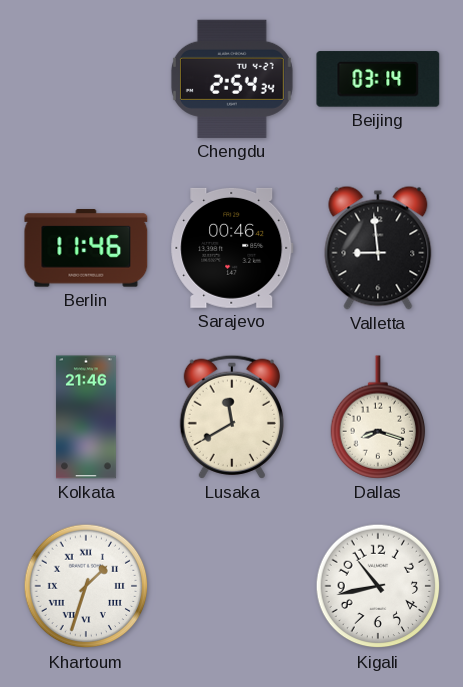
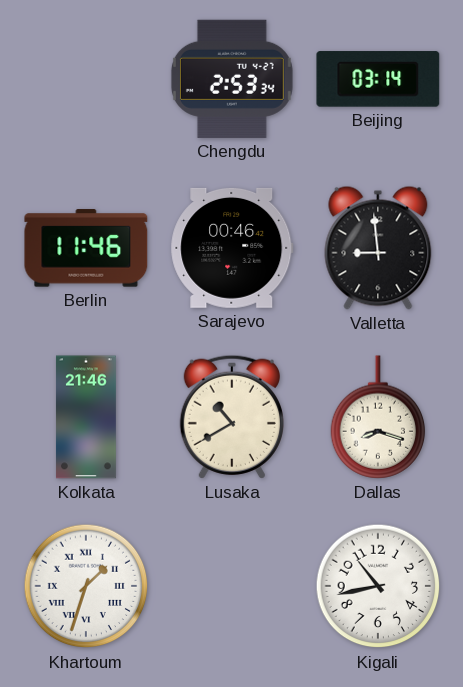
Chengdu: 2:54 -> 2:53 (232, 79)
Lusaka: 11:40 -> 10:40 (232, 417)
